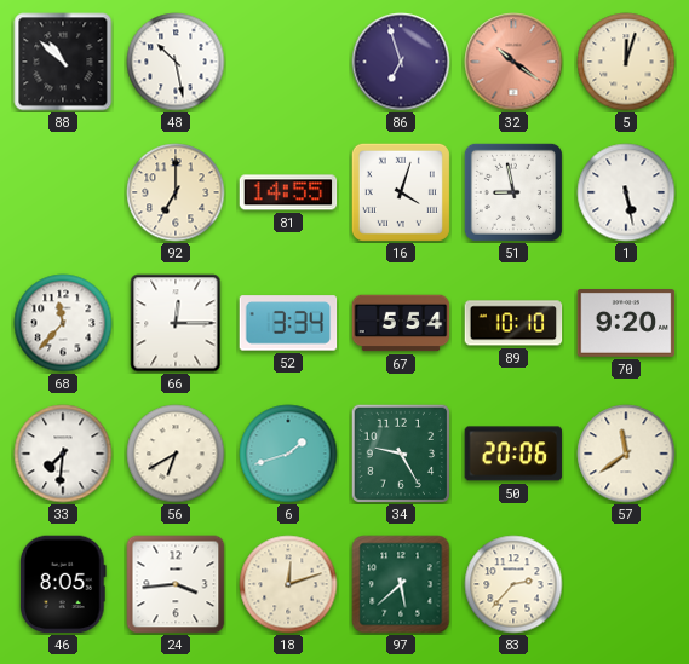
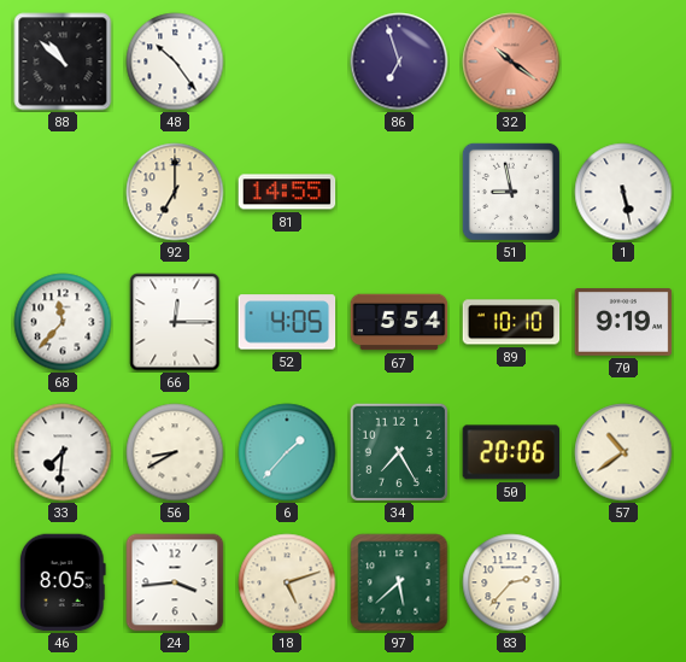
48: 10:28 -> 10:24 (175, 61)
5: 12:03 -> none (626, 62)
16: 4:03 -> none (401, 192)
52: 3:34 -> 4:05 (287, 322)
70: 9:20 -> 9:19 (623, 323)
56: 6:40 -> 8:40 (175, 452)
6: 1:42 -> 1:37 (287, 452)
34: 9:25 -> 7:25 (398, 451)
57: 11:39 -> 10:39 (623, 452)
18: 12:12 -> 5:12 (287, 582)
